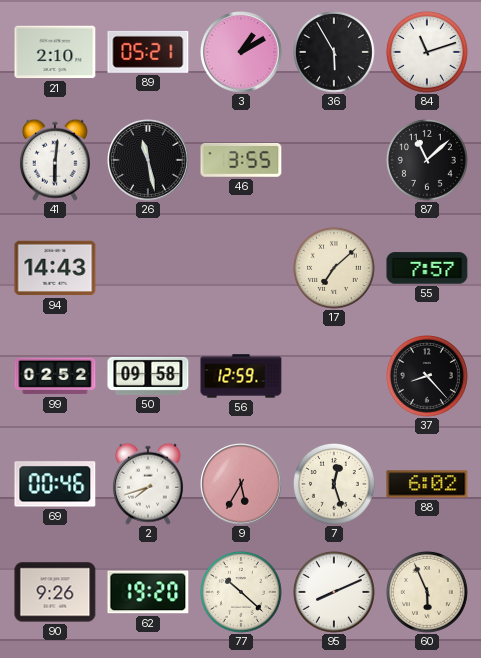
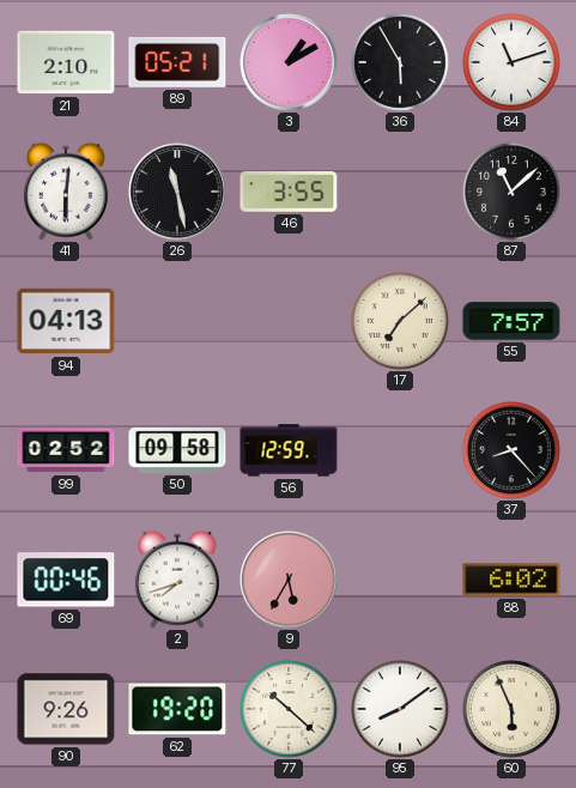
94: 14:43 -> 04:13 (66, 321)
7: 12:27 -> none (334, 484)
95: 8:11 -> 8:09 (400, 709)
